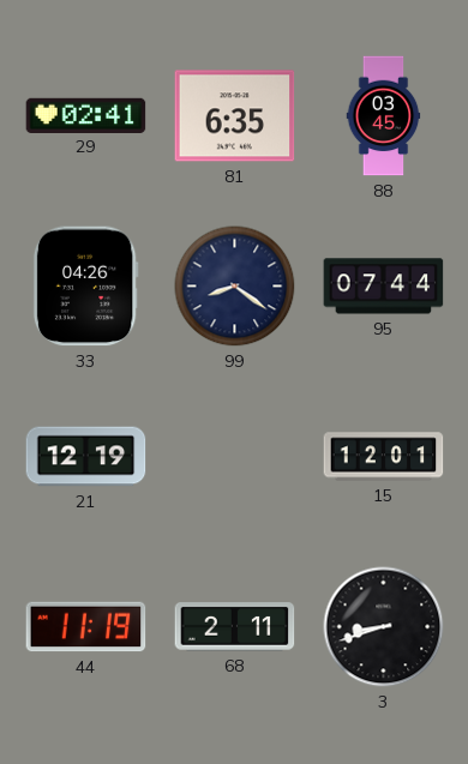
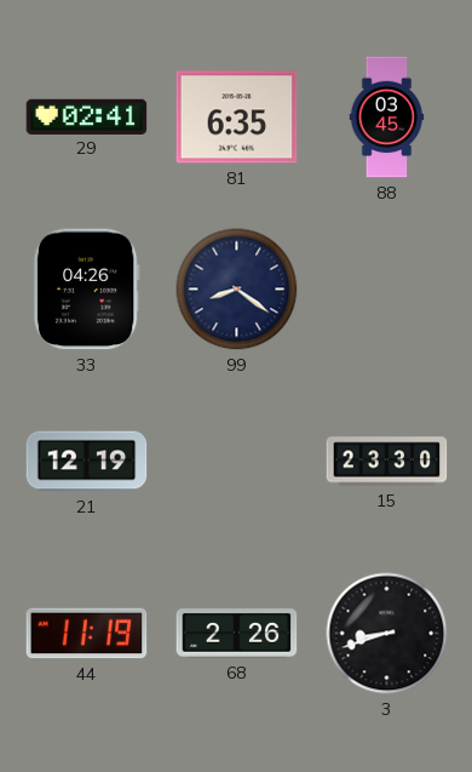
95: 07:44 -> none (384, 287)
15: 12:01 -> 23:30 (387, 462)
68: 2:11 -> 2:26 (237, 634)
